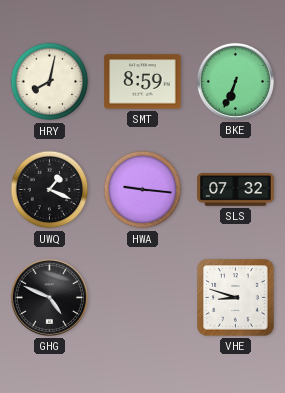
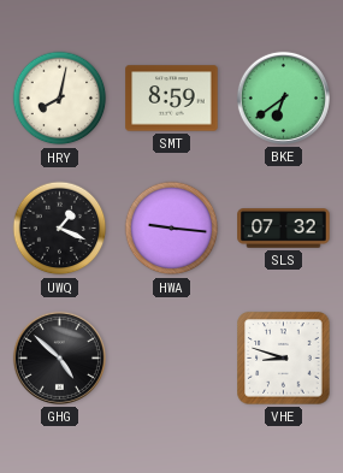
BKE: 6:34 -> 6:39 (283, 97)
GHG: 4:49 -> 4:52 (59, 357)
